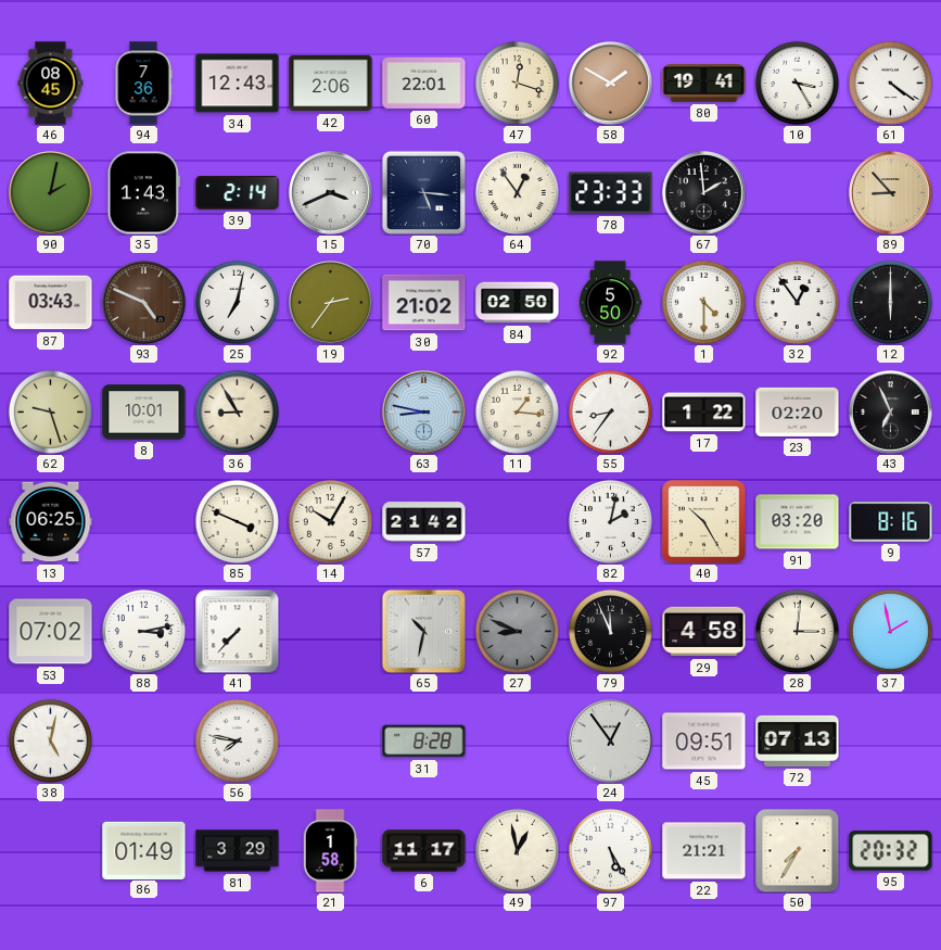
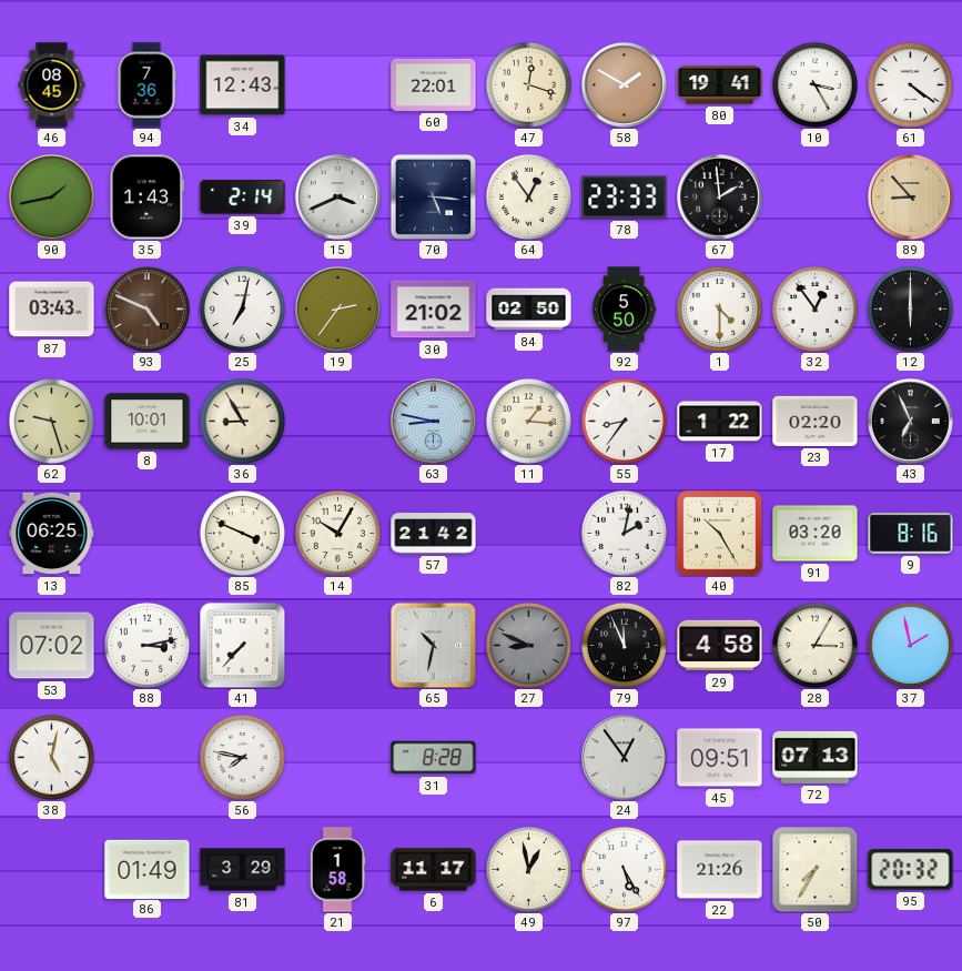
42: 2:06 -> none (331, 84)
90: 2:02 -> 1:43 (52, 198)
28: 3:01 -> 3:05 (814, 645)
22: 21:21 -> 21:26 (720, 870)
